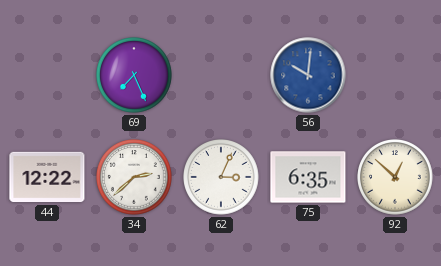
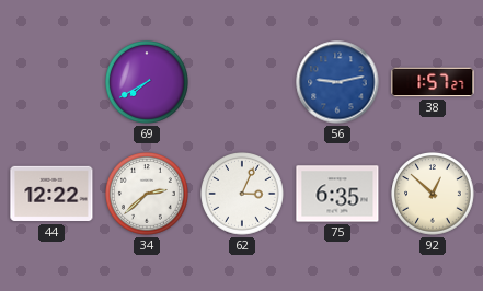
69: 7:26 -> 7:40 (148, 83)
56: 10:01 -> 9:13 (337, 82)
38: none -> 1:57 (433, 82)
